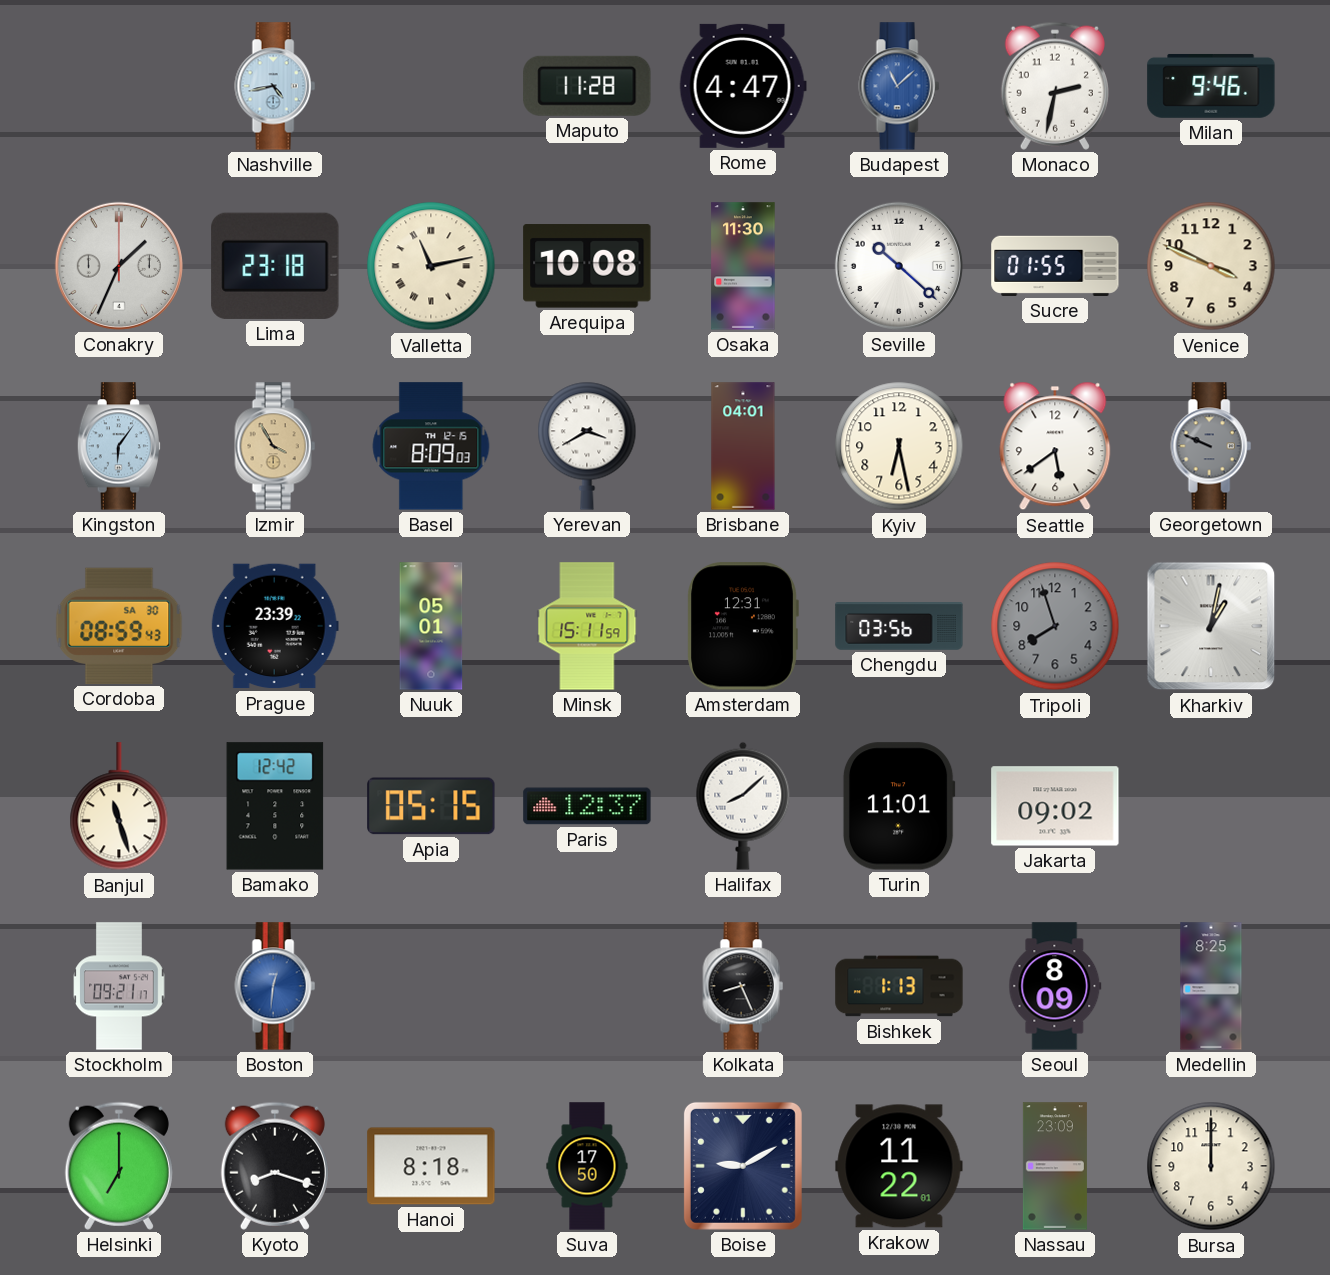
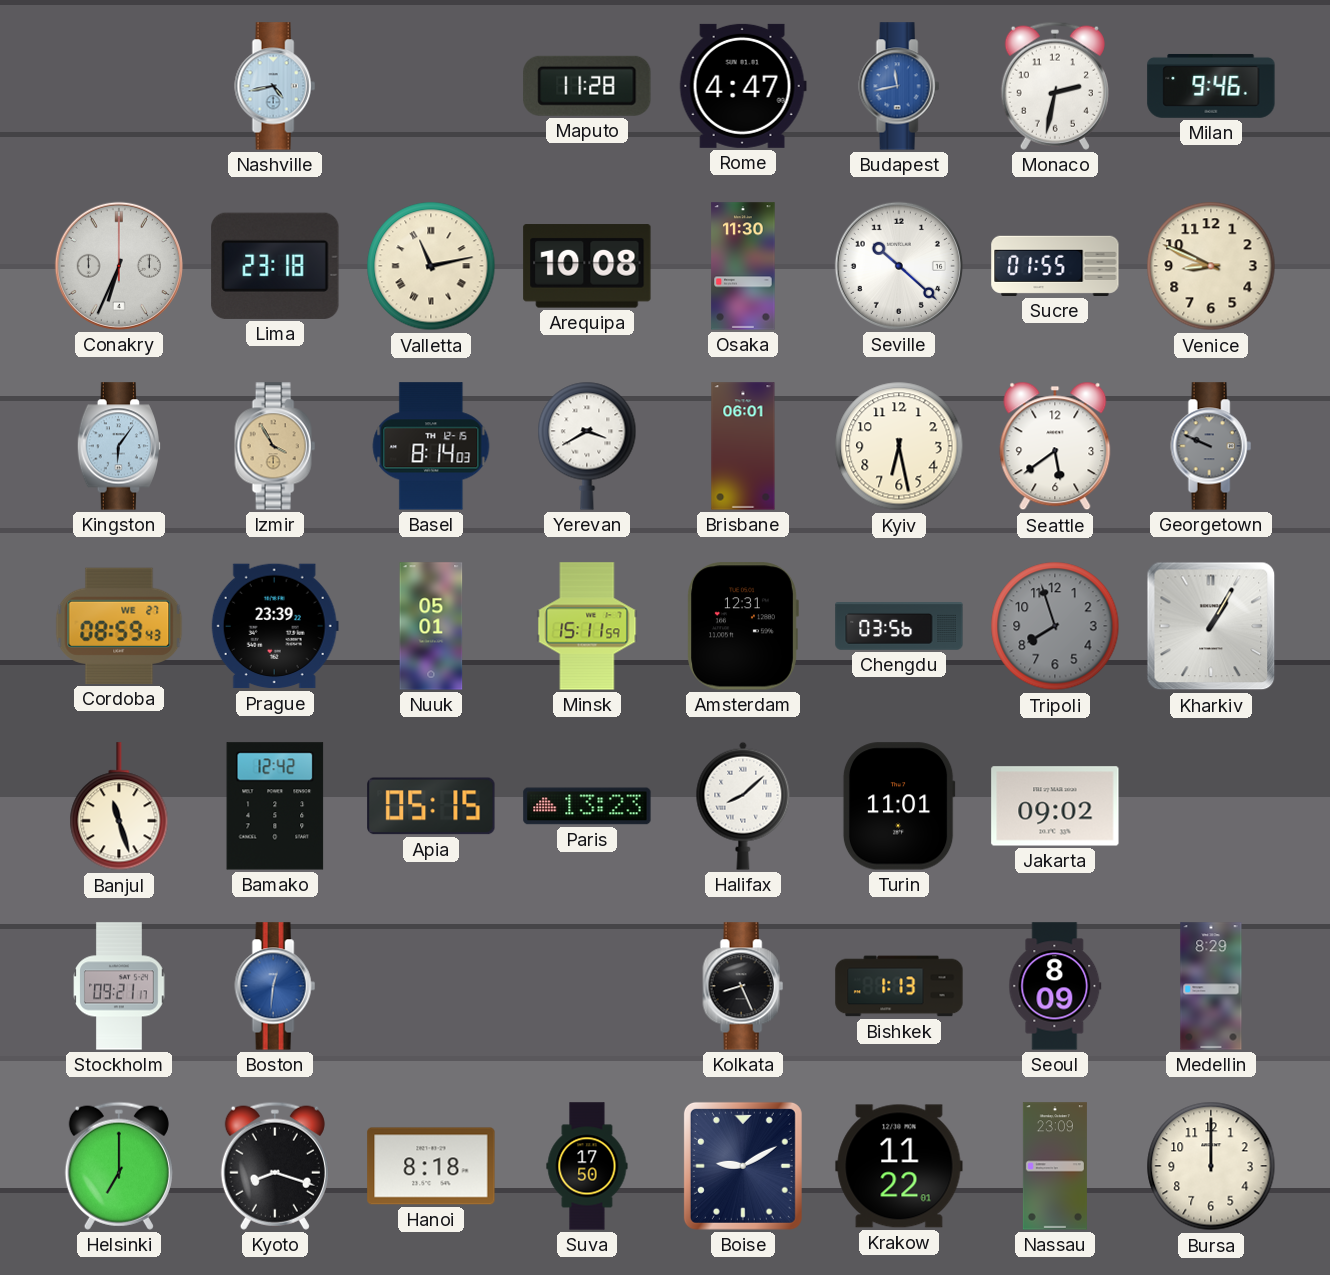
Budapest: 11:08 -> 11:43 (899, 86)
Conakry: 1:34 -> 6:34 (119, 266)
Venice: 3:49 -> 8:49 (1211, 266)
Basel: 8:09 -> 8:14 (431, 446)
Brisbane: 04:01 -> 06:01 (743, 446)
Cordoba date: SA 30 -> WE 27 (119, 626)
Kharkiv: 1:02 -> 1:05 (1211, 626)
Paris: 12:37 -> 13:23 (587, 806)
Medellin: 8:25 -> 8:29 (1211, 986)
